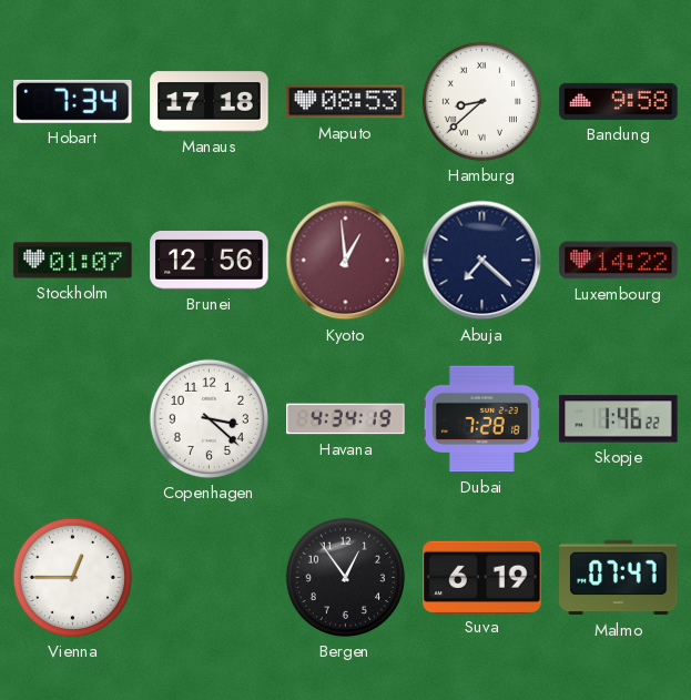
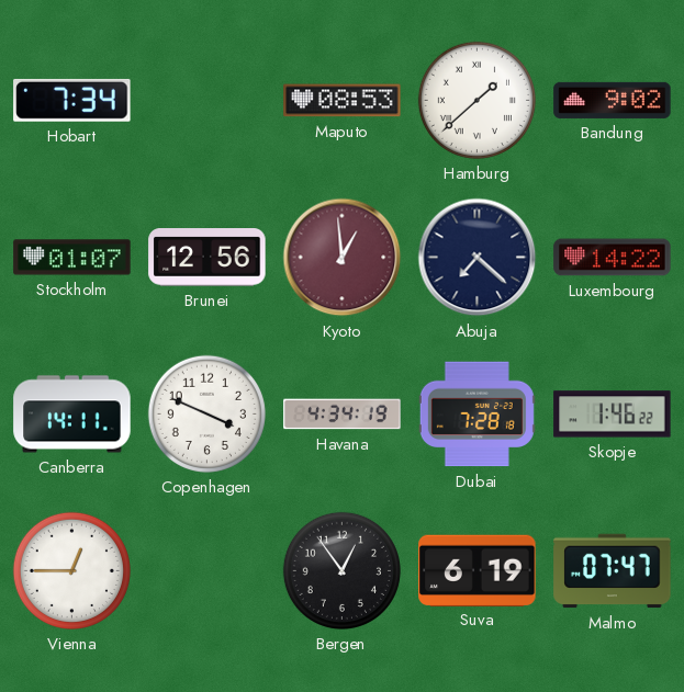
Manaus: 17:18 -> none (210, 102)
Hamburg: 8:38 -> 1:38 (476, 100)
Bandung: 9:58 -> 9:02 (613, 100)
Canberra: none -> 14:11 (72, 415)
Copenhagen: 3:22 -> 3:49 (206, 413)
